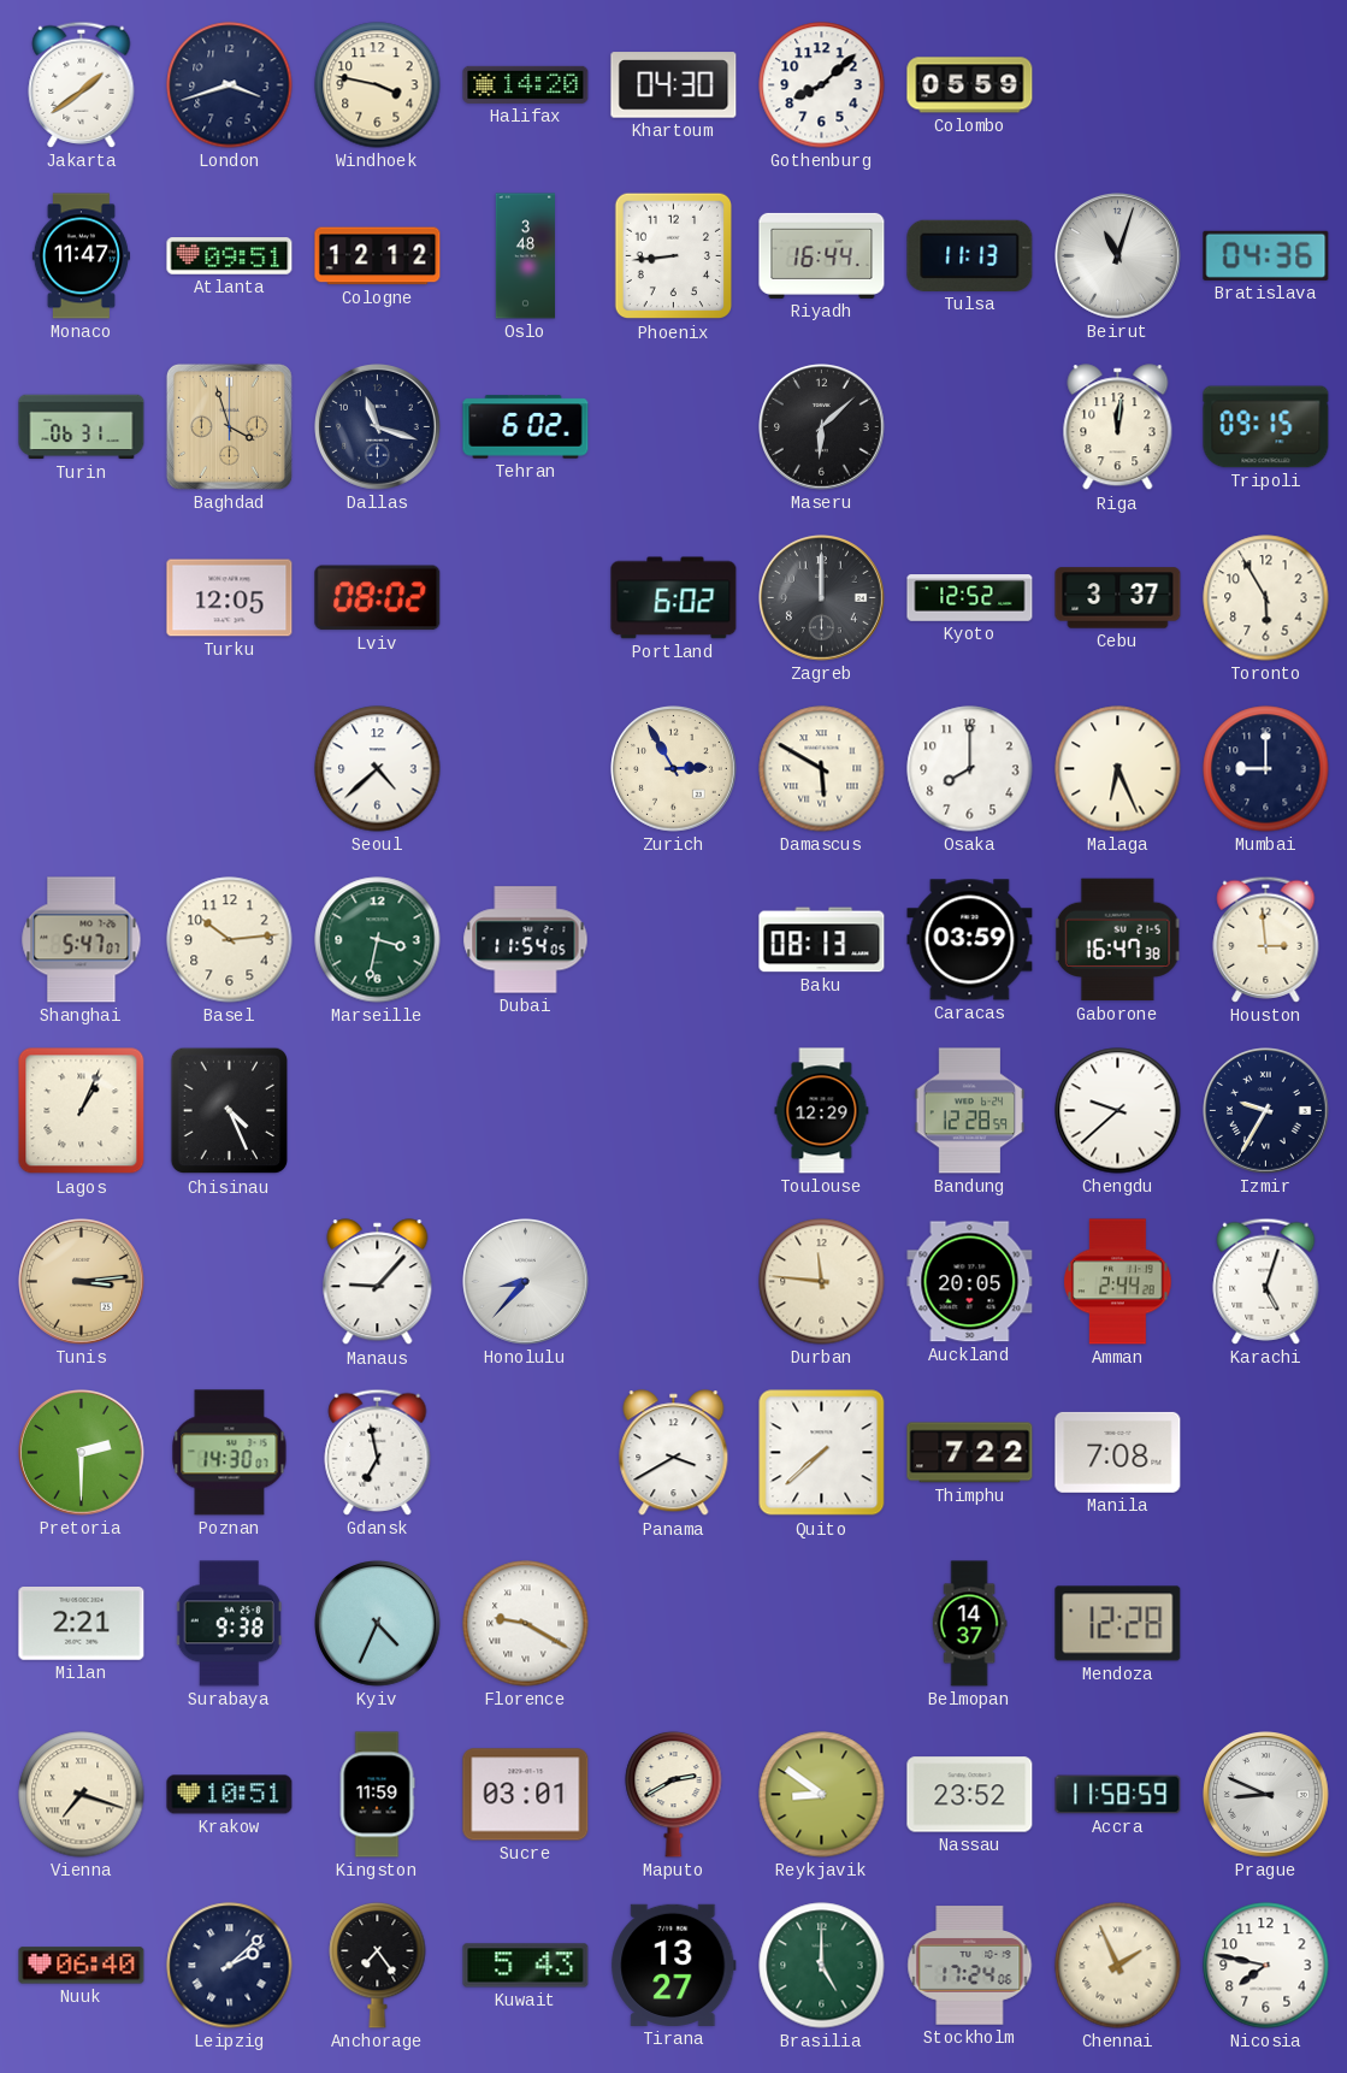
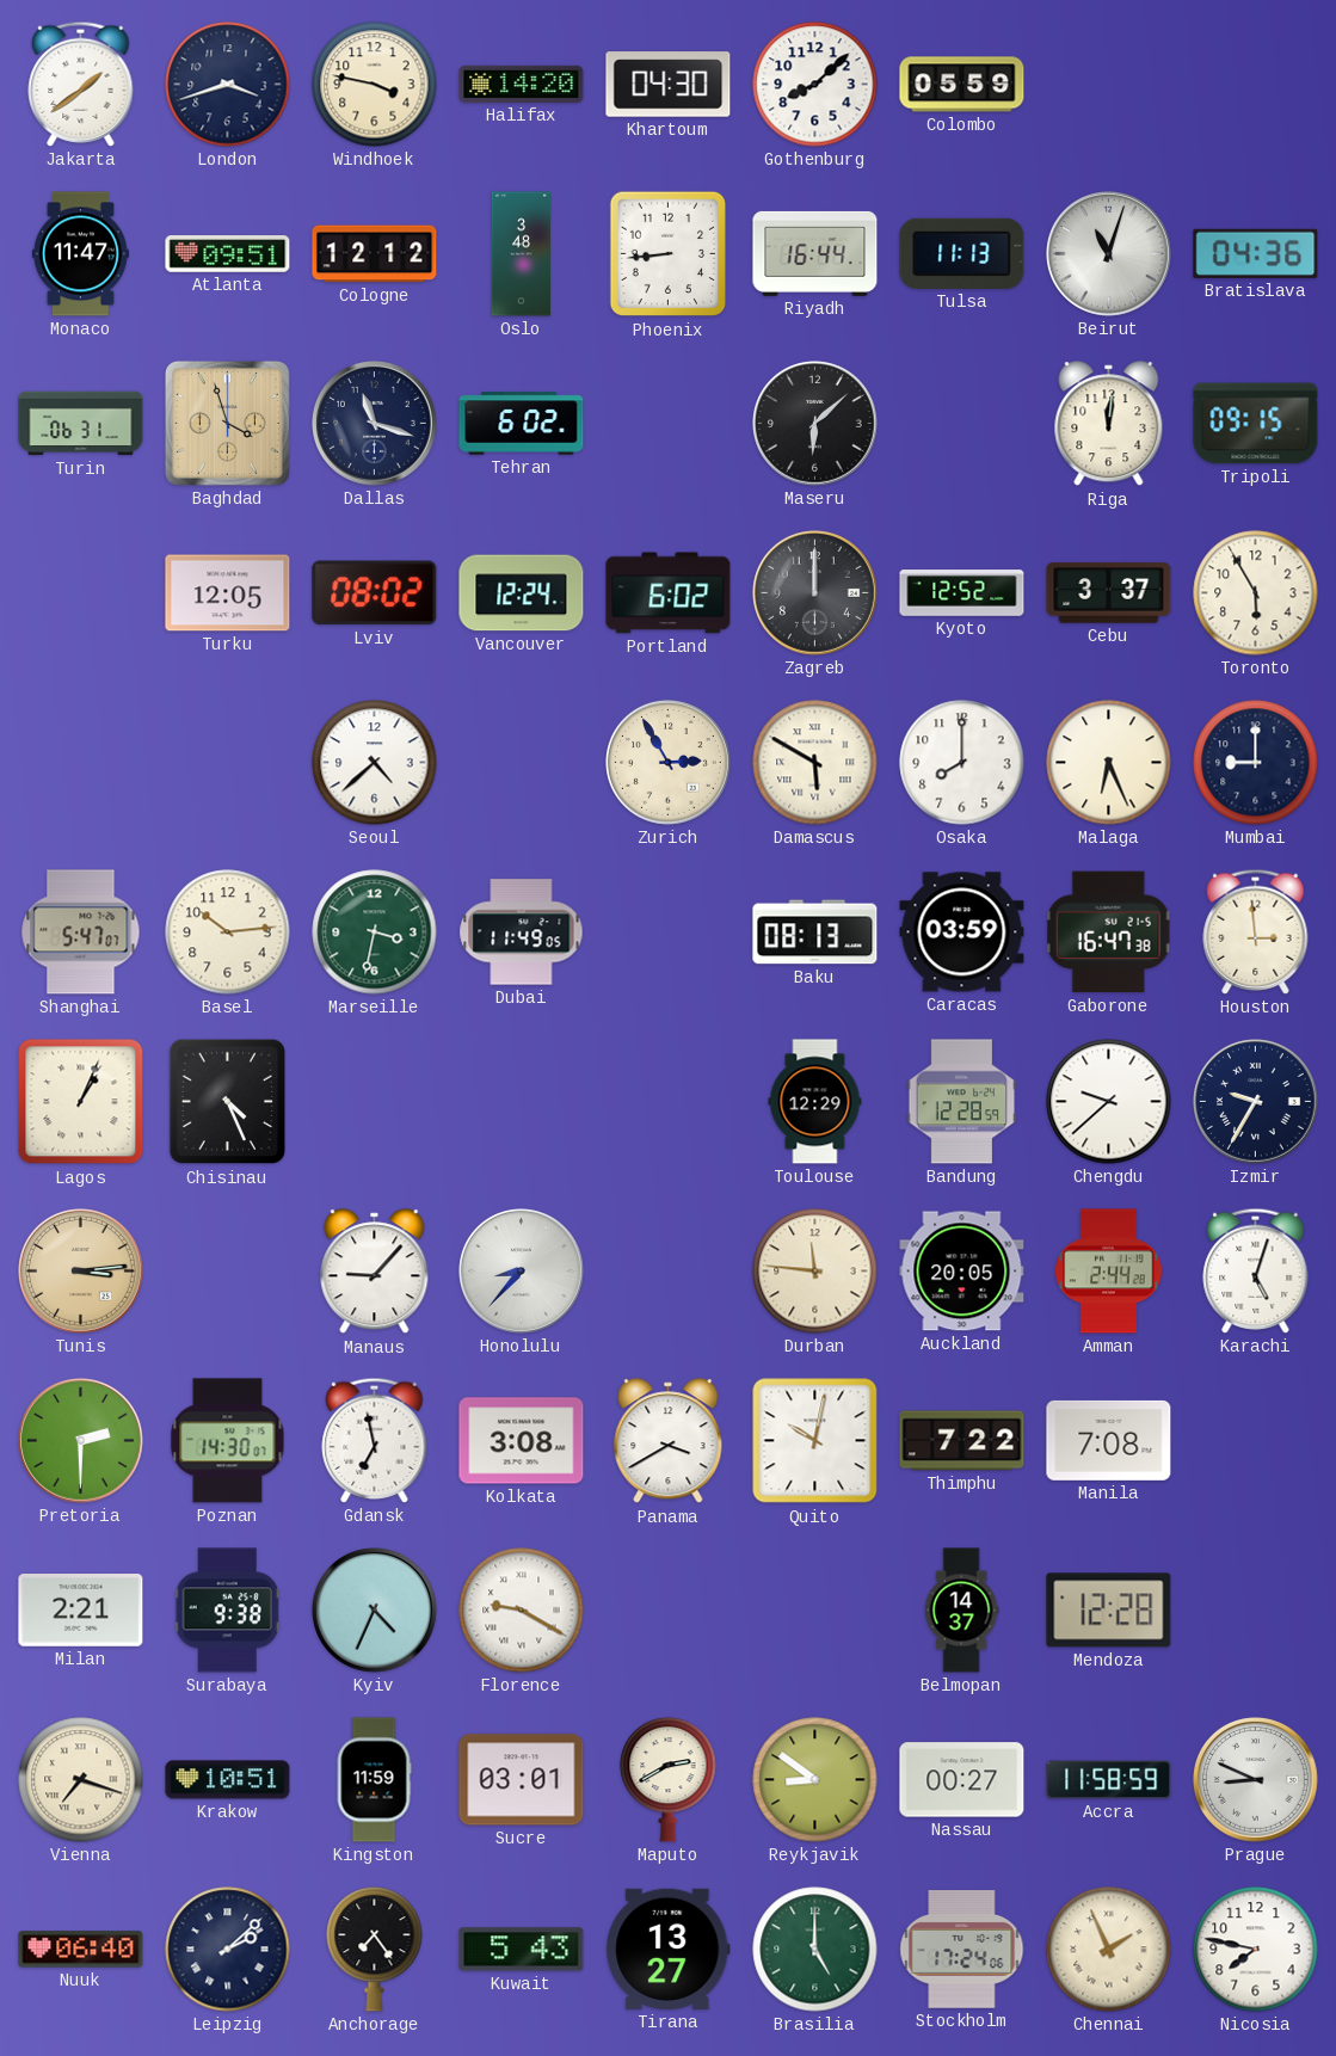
Vancouver: none -> 12:24 (522, 593)
Dubai: 11:54 -> 11:49 (522, 932)
Kolkata: none -> 3:08 (522, 1441)
Quito: 7:38 -> 10:02 (815, 1441)
Nassau: 23:52 -> 00:27 (962, 1780)
